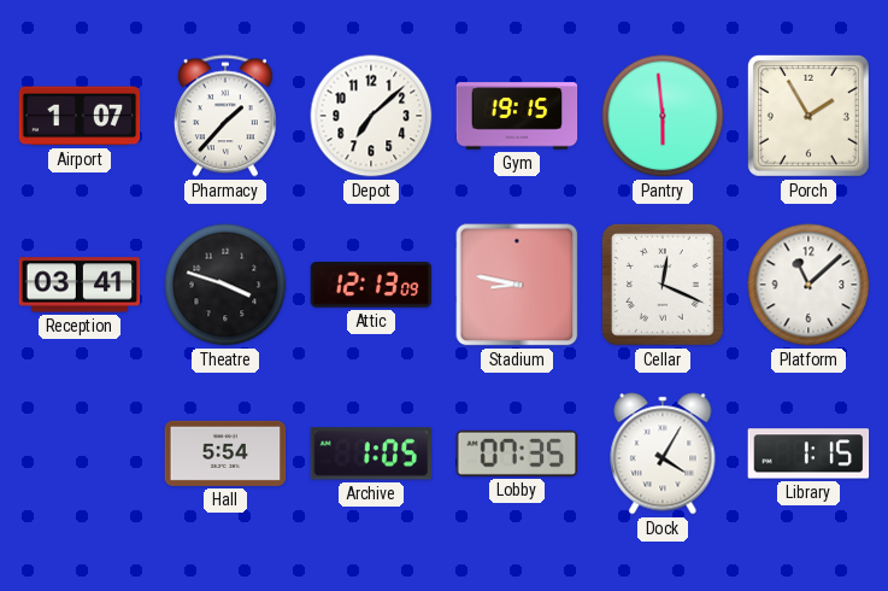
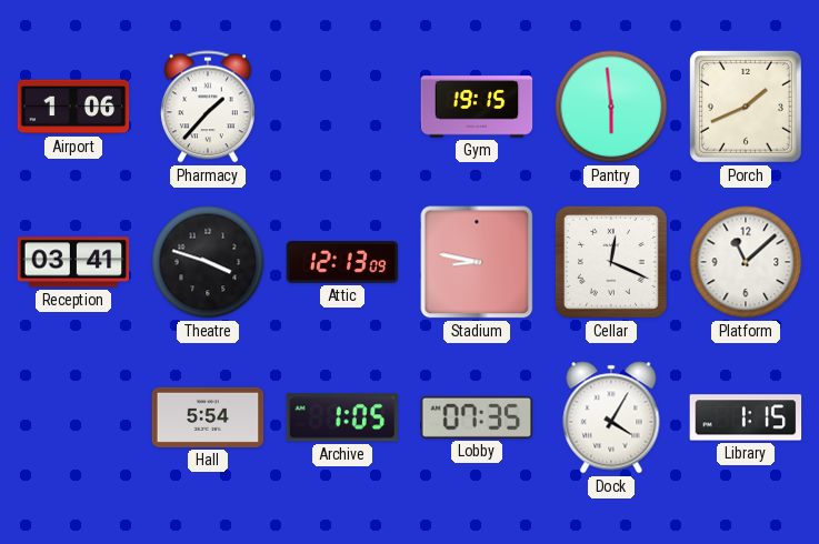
Airport: 1:07 -> 1:06 (73, 107)
Depot: 7:08 -> none (371, 116)
Porch: 1:55 -> 1:41 (746, 107)
